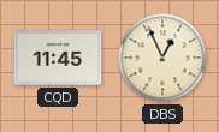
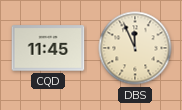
DBS: 12:56 -> 11:56 (135, 48)
